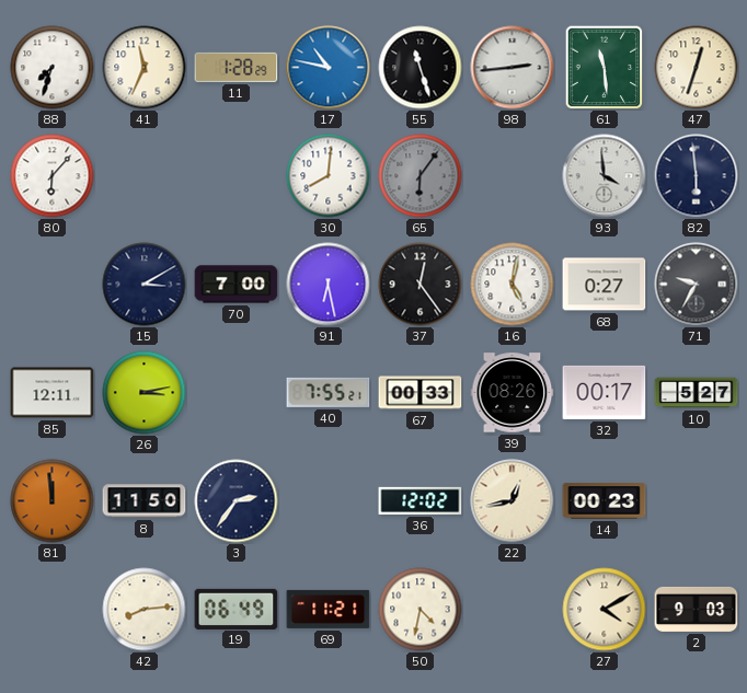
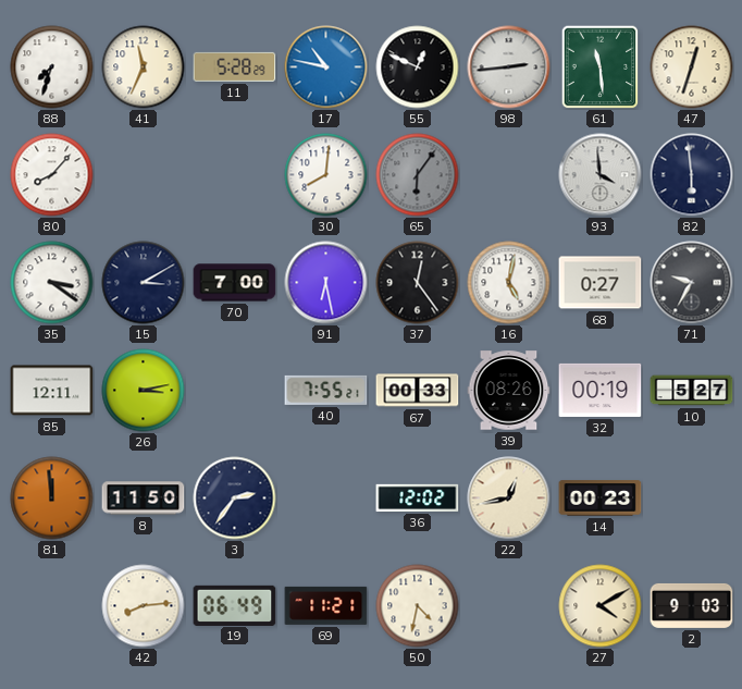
11: 1:28 -> 5:28 (235, 66)
55: 11:27 -> 12:49 (418, 67)
80: 6:07 -> 8:07 (52, 175)
35: none -> 3:21 (52, 283)
32: 00:17 -> 00:19 (601, 390)
